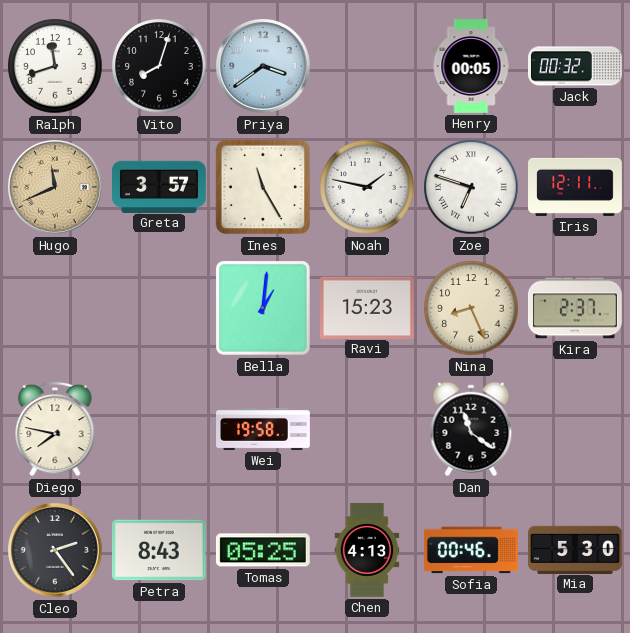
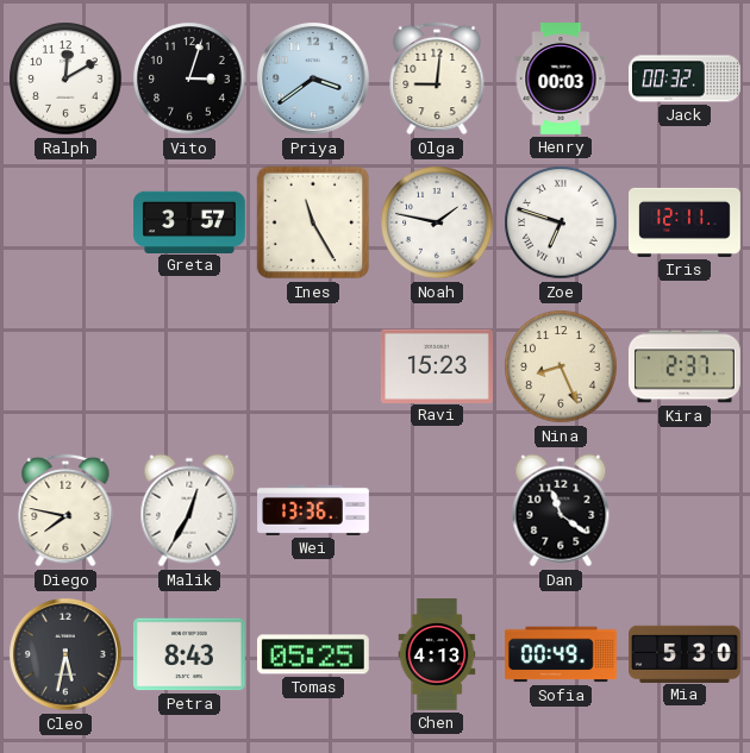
Ralph: 11:42 -> 12:10 (65, 79)
Vito: 8:03 -> 3:03 (189, 79)
Olga: none -> 9:01 (437, 79)
Henry: 00:05 -> 00:03 (561, 80)
Hugo: 11:41 -> none (56, 188)
Bella: 1:01 -> none (263, 308)
Malik: none -> 12:35 (189, 510)
Wei: 19:58 -> 13:36 (313, 510)
Cleo: 2:24 -> 5:32 (67, 655)
Sofia: 00:46 -> 00:49 (562, 654)
